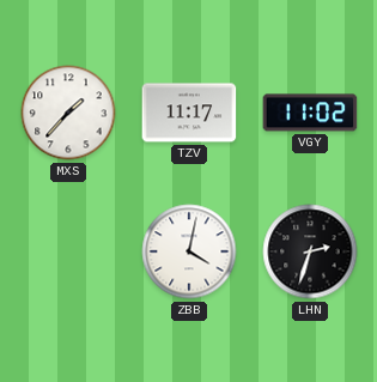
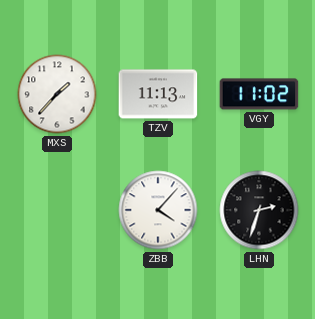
TZV: 11:17 -> 11:13 (158, 94)
ZBB: 4:02 -> 4:07 (158, 210)
